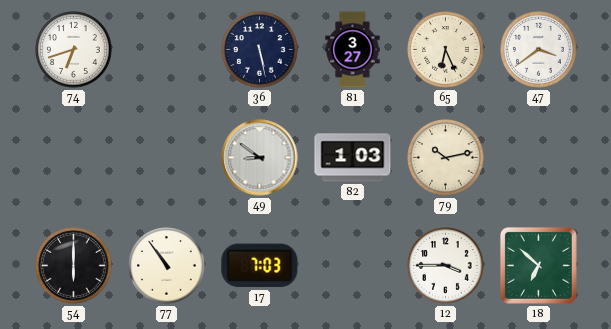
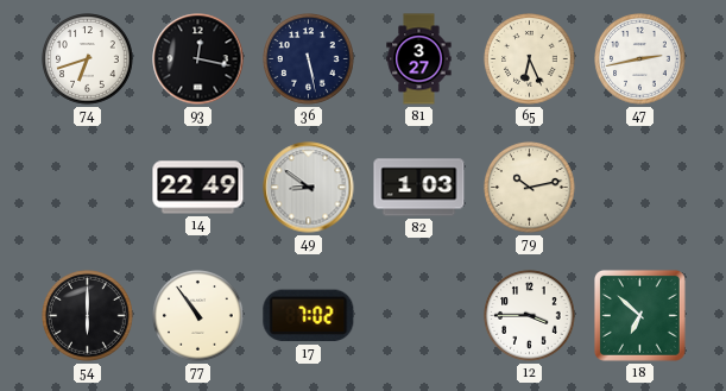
93: none -> 12:17 (198, 59)
47: 3:39 -> 2:43 (640, 59)
14: none -> 22:49 (198, 188)
17: 7:03 -> 7:02 (309, 316)
